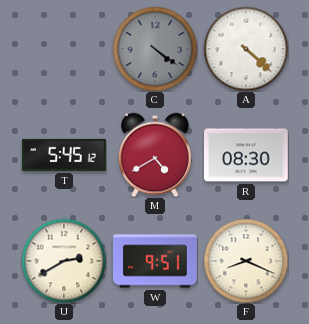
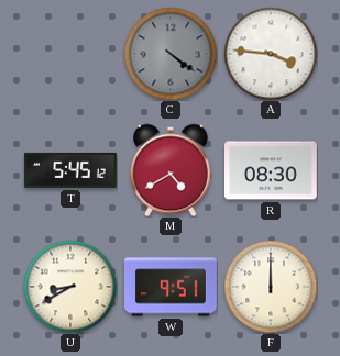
A: 4:22 -> 3:46 (271, 54)
U: 2:40 -> 8:40 (70, 287)
F: 8:19 -> 12:00 (271, 287)
